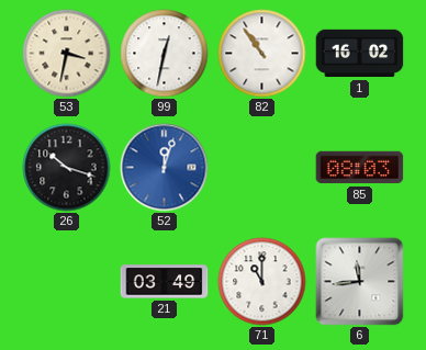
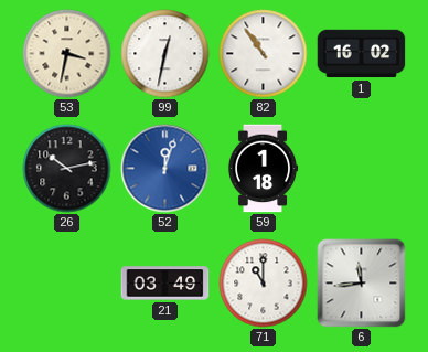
26: 10:18 -> 10:13 (67, 169)
59: none -> 1:18 (263, 169)
85: 08:03 -> none (360, 168)
